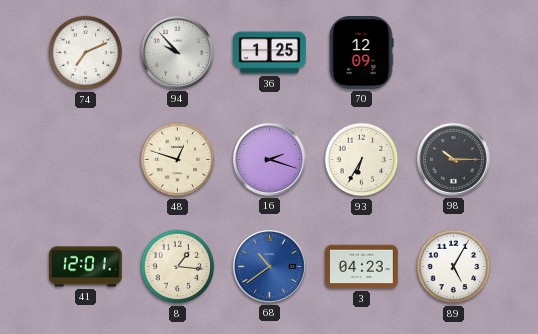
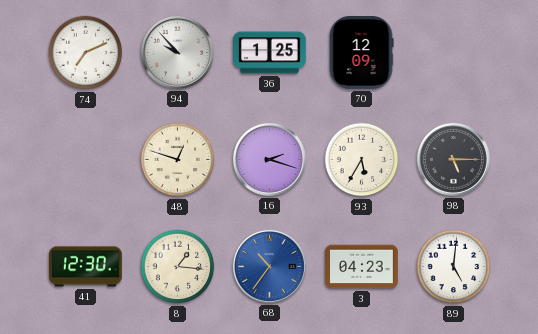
93: 6:35 -> 5:35 (362, 160)
98: 10:15 -> 5:15 (453, 159)
41: 12:01 -> 12:30 (86, 267)
68: 10:39 -> 10:36 (269, 266)
89: 5:05 -> 5:01 (454, 267)
